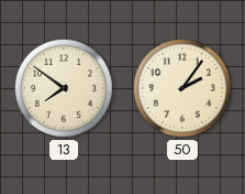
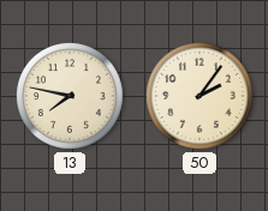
13: 7:51 -> 7:47 (70, 96)
